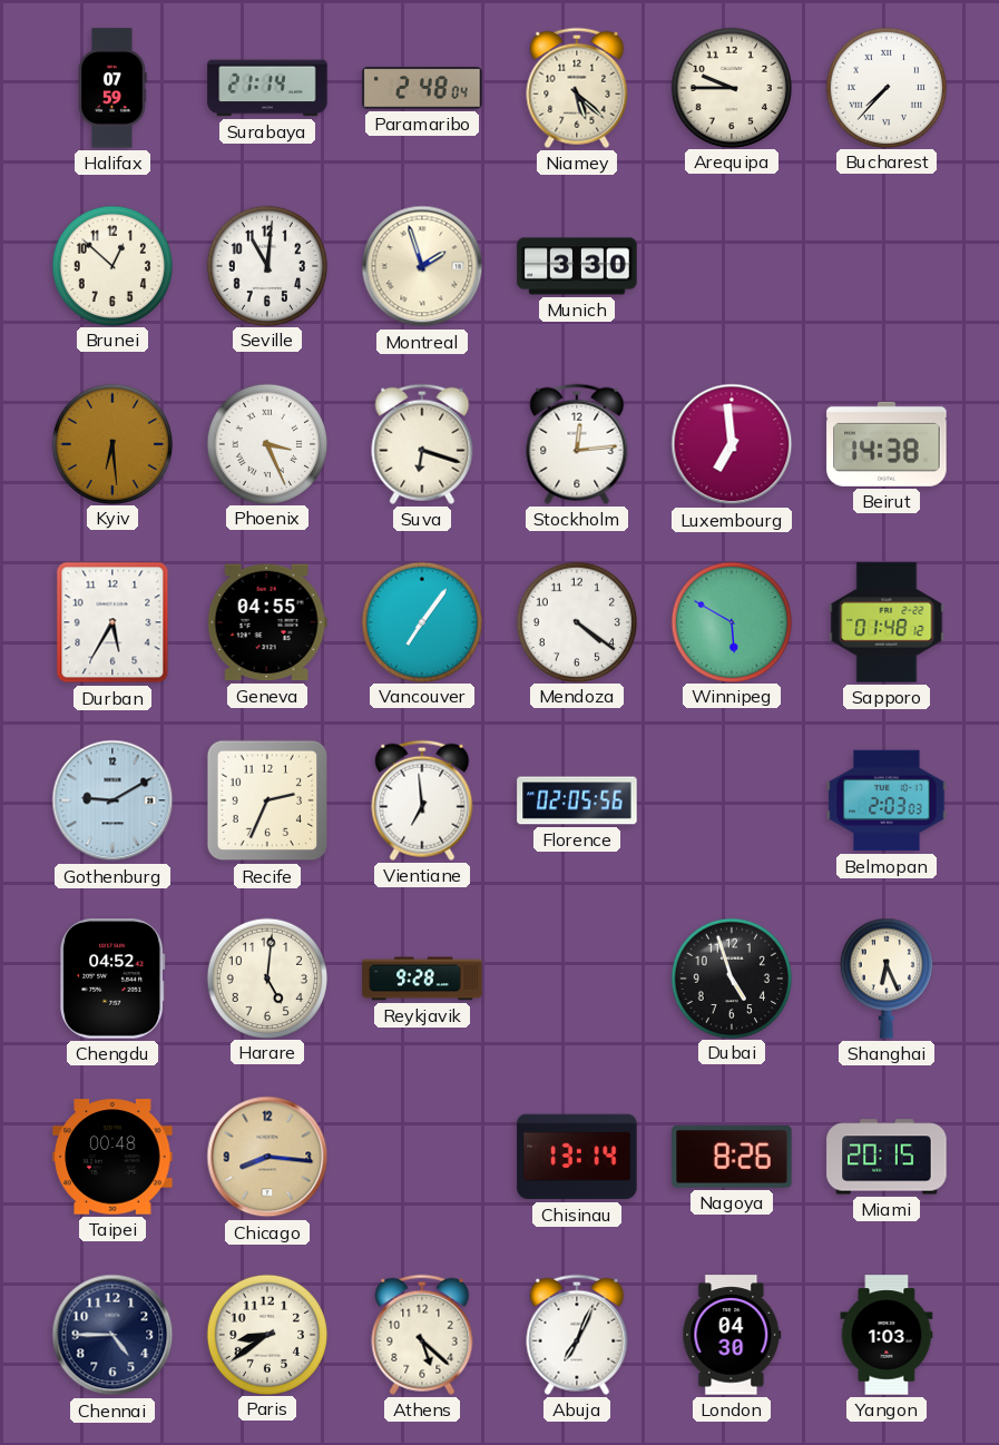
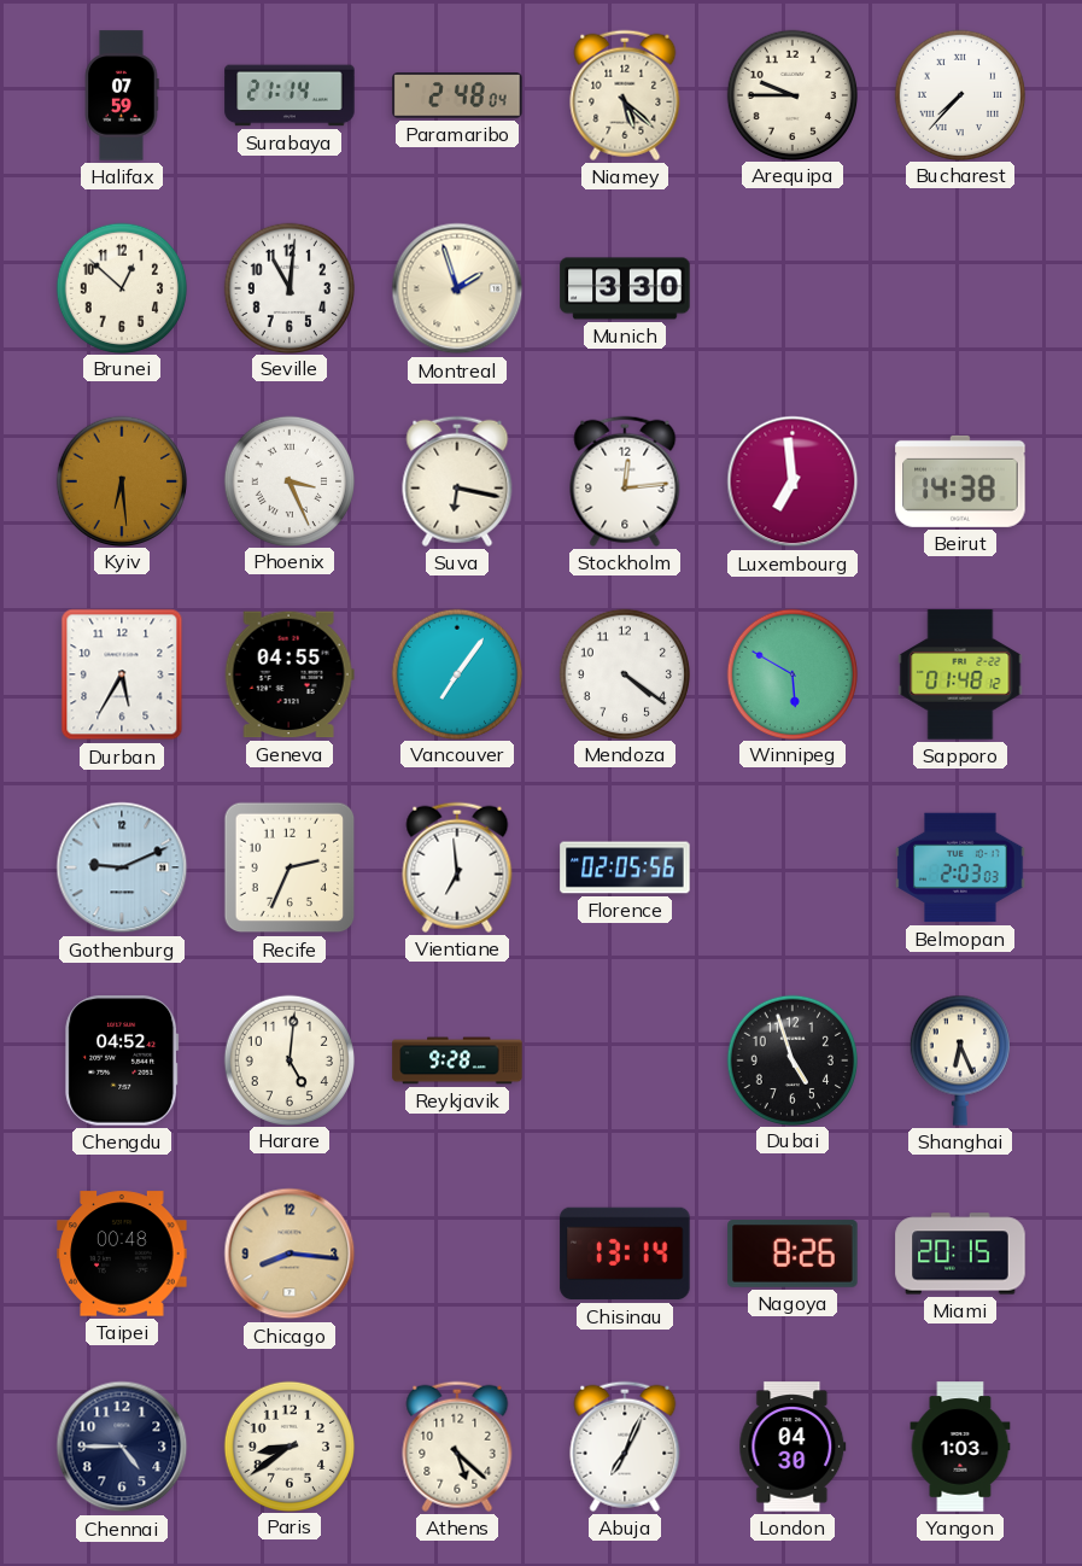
Suva: 6:18 -> 6:17 (457, 481)
Gothenburg: 9:10 -> 9:11 (122, 867)
